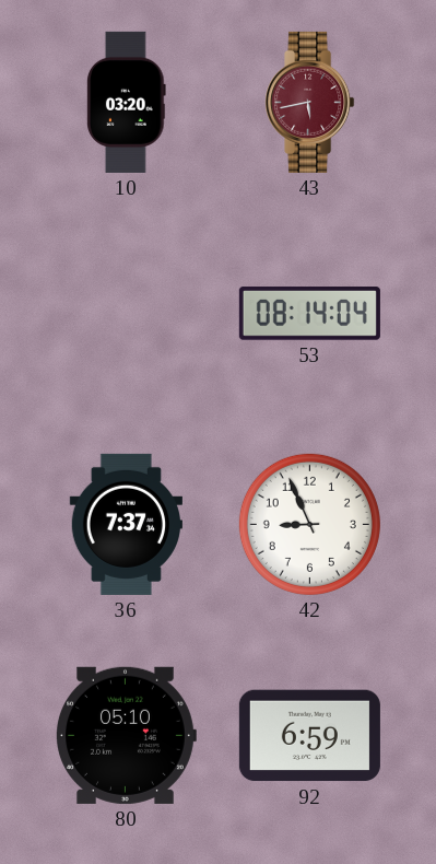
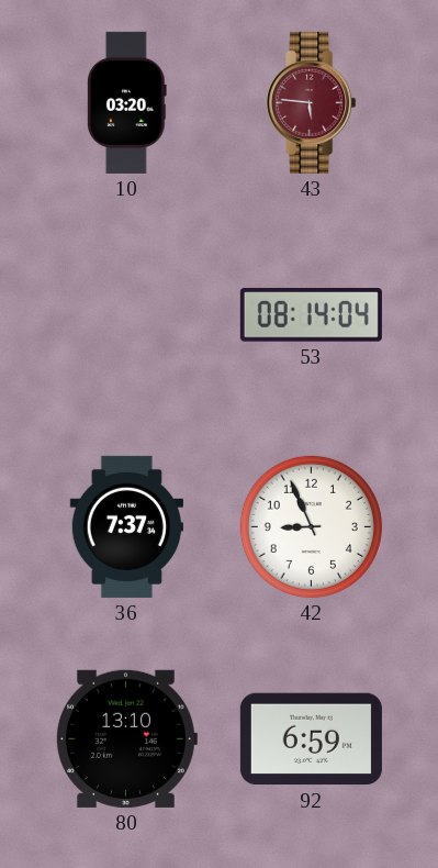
43: 5:43 -> 5:46 (312, 102)
80: 05:10 -> 13:10 (127, 738)
